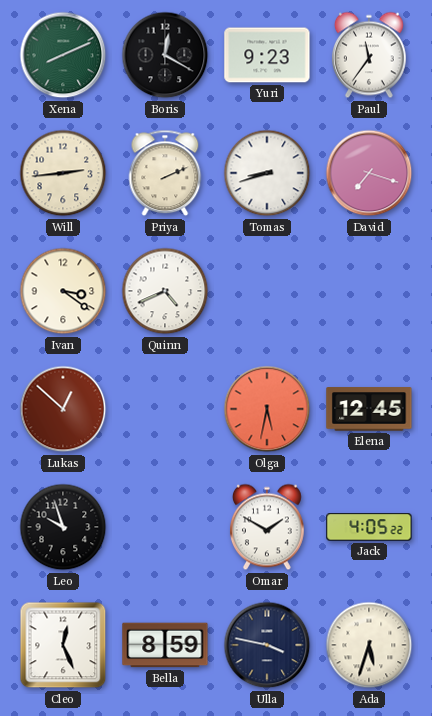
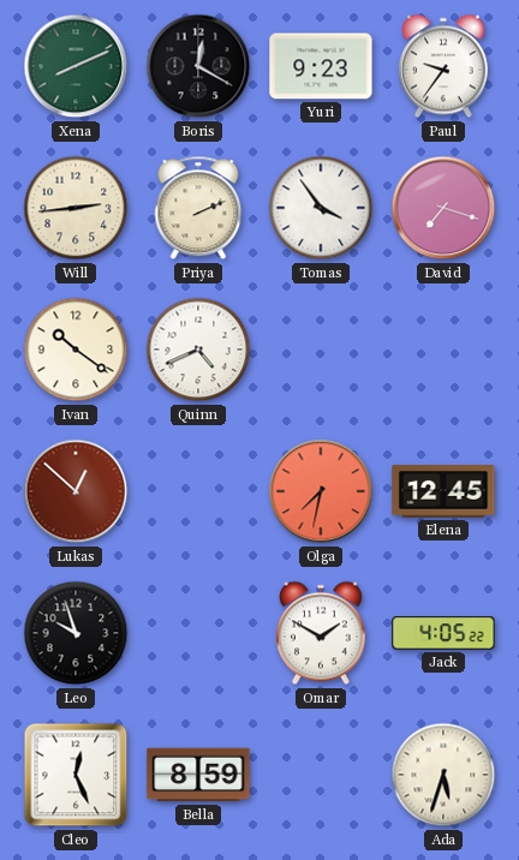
Paul: 11:36 -> 9:36 (443, 66)
Tomas: 8:42 -> 3:54 (321, 208)
Ivan: 3:21 -> 10:21 (76, 350)
Olga: 5:32 -> 7:32 (321, 491)
Ulla: 3:47 -> none (267, 645)
